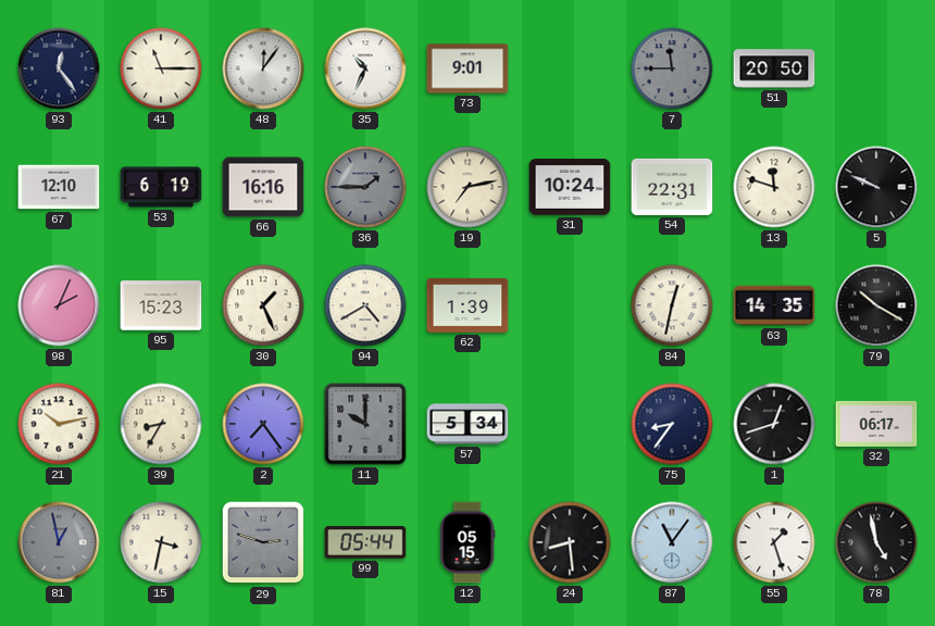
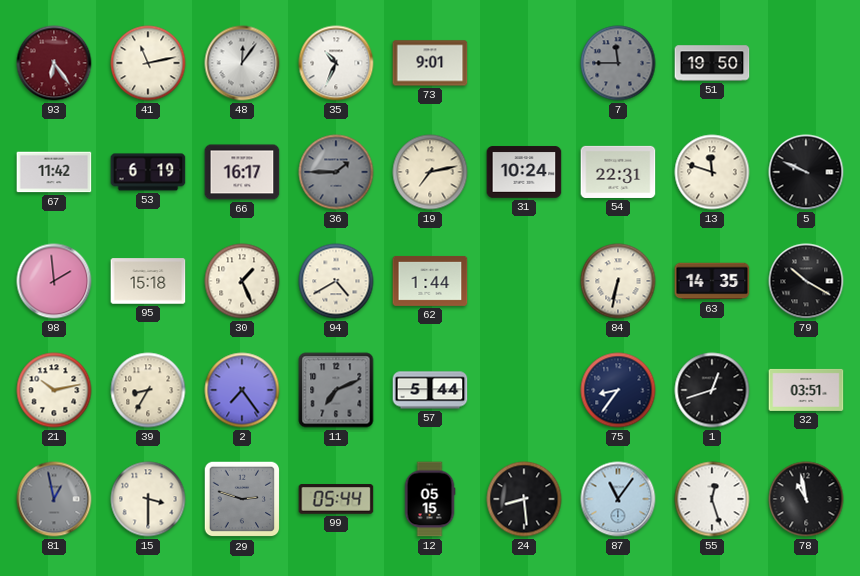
93: 12:24 -> 6:24 (54, 63)
93 dial: navy -> burgundy (54, 63)
41: 11:15 -> 11:13 (148, 63)
51: 20:50 -> 19:50 (712, 63)
67: 12:10 -> 11:42 (54, 172)
66: 16:16 -> 16:17 (242, 172)
98: 2:04 -> 1:59 (54, 281)
95: 15:23 -> 15:18 (148, 281)
62: 1:39 -> 1:44 (430, 281)
84: 12:32 -> 6:32 (618, 281)
11: 10:00 -> 7:11 (336, 390)
57: 5:34 -> 5:44 (430, 390)
32: 06:17 -> 03:51 (806, 390)
15: 3:32 -> 3:30 (148, 499)
55: 1:27 -> 12:27 (712, 499)
78: 4:58 -> 10:58 (806, 499)
